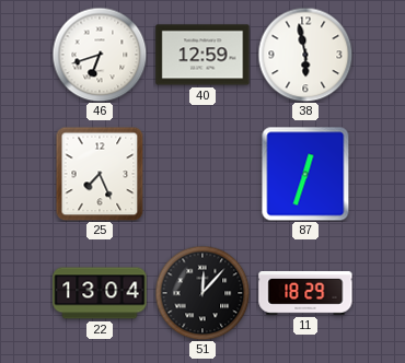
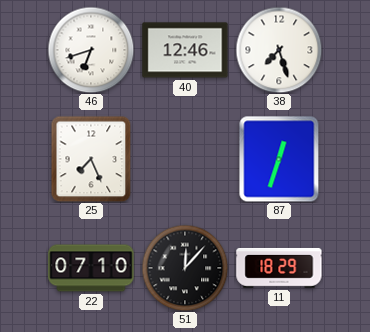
40: 12:59 -> 12:46 (185, 50)
38: 5:58 -> 7:27 (279, 50)
22: 13:04 -> 07:10 (91, 268)
